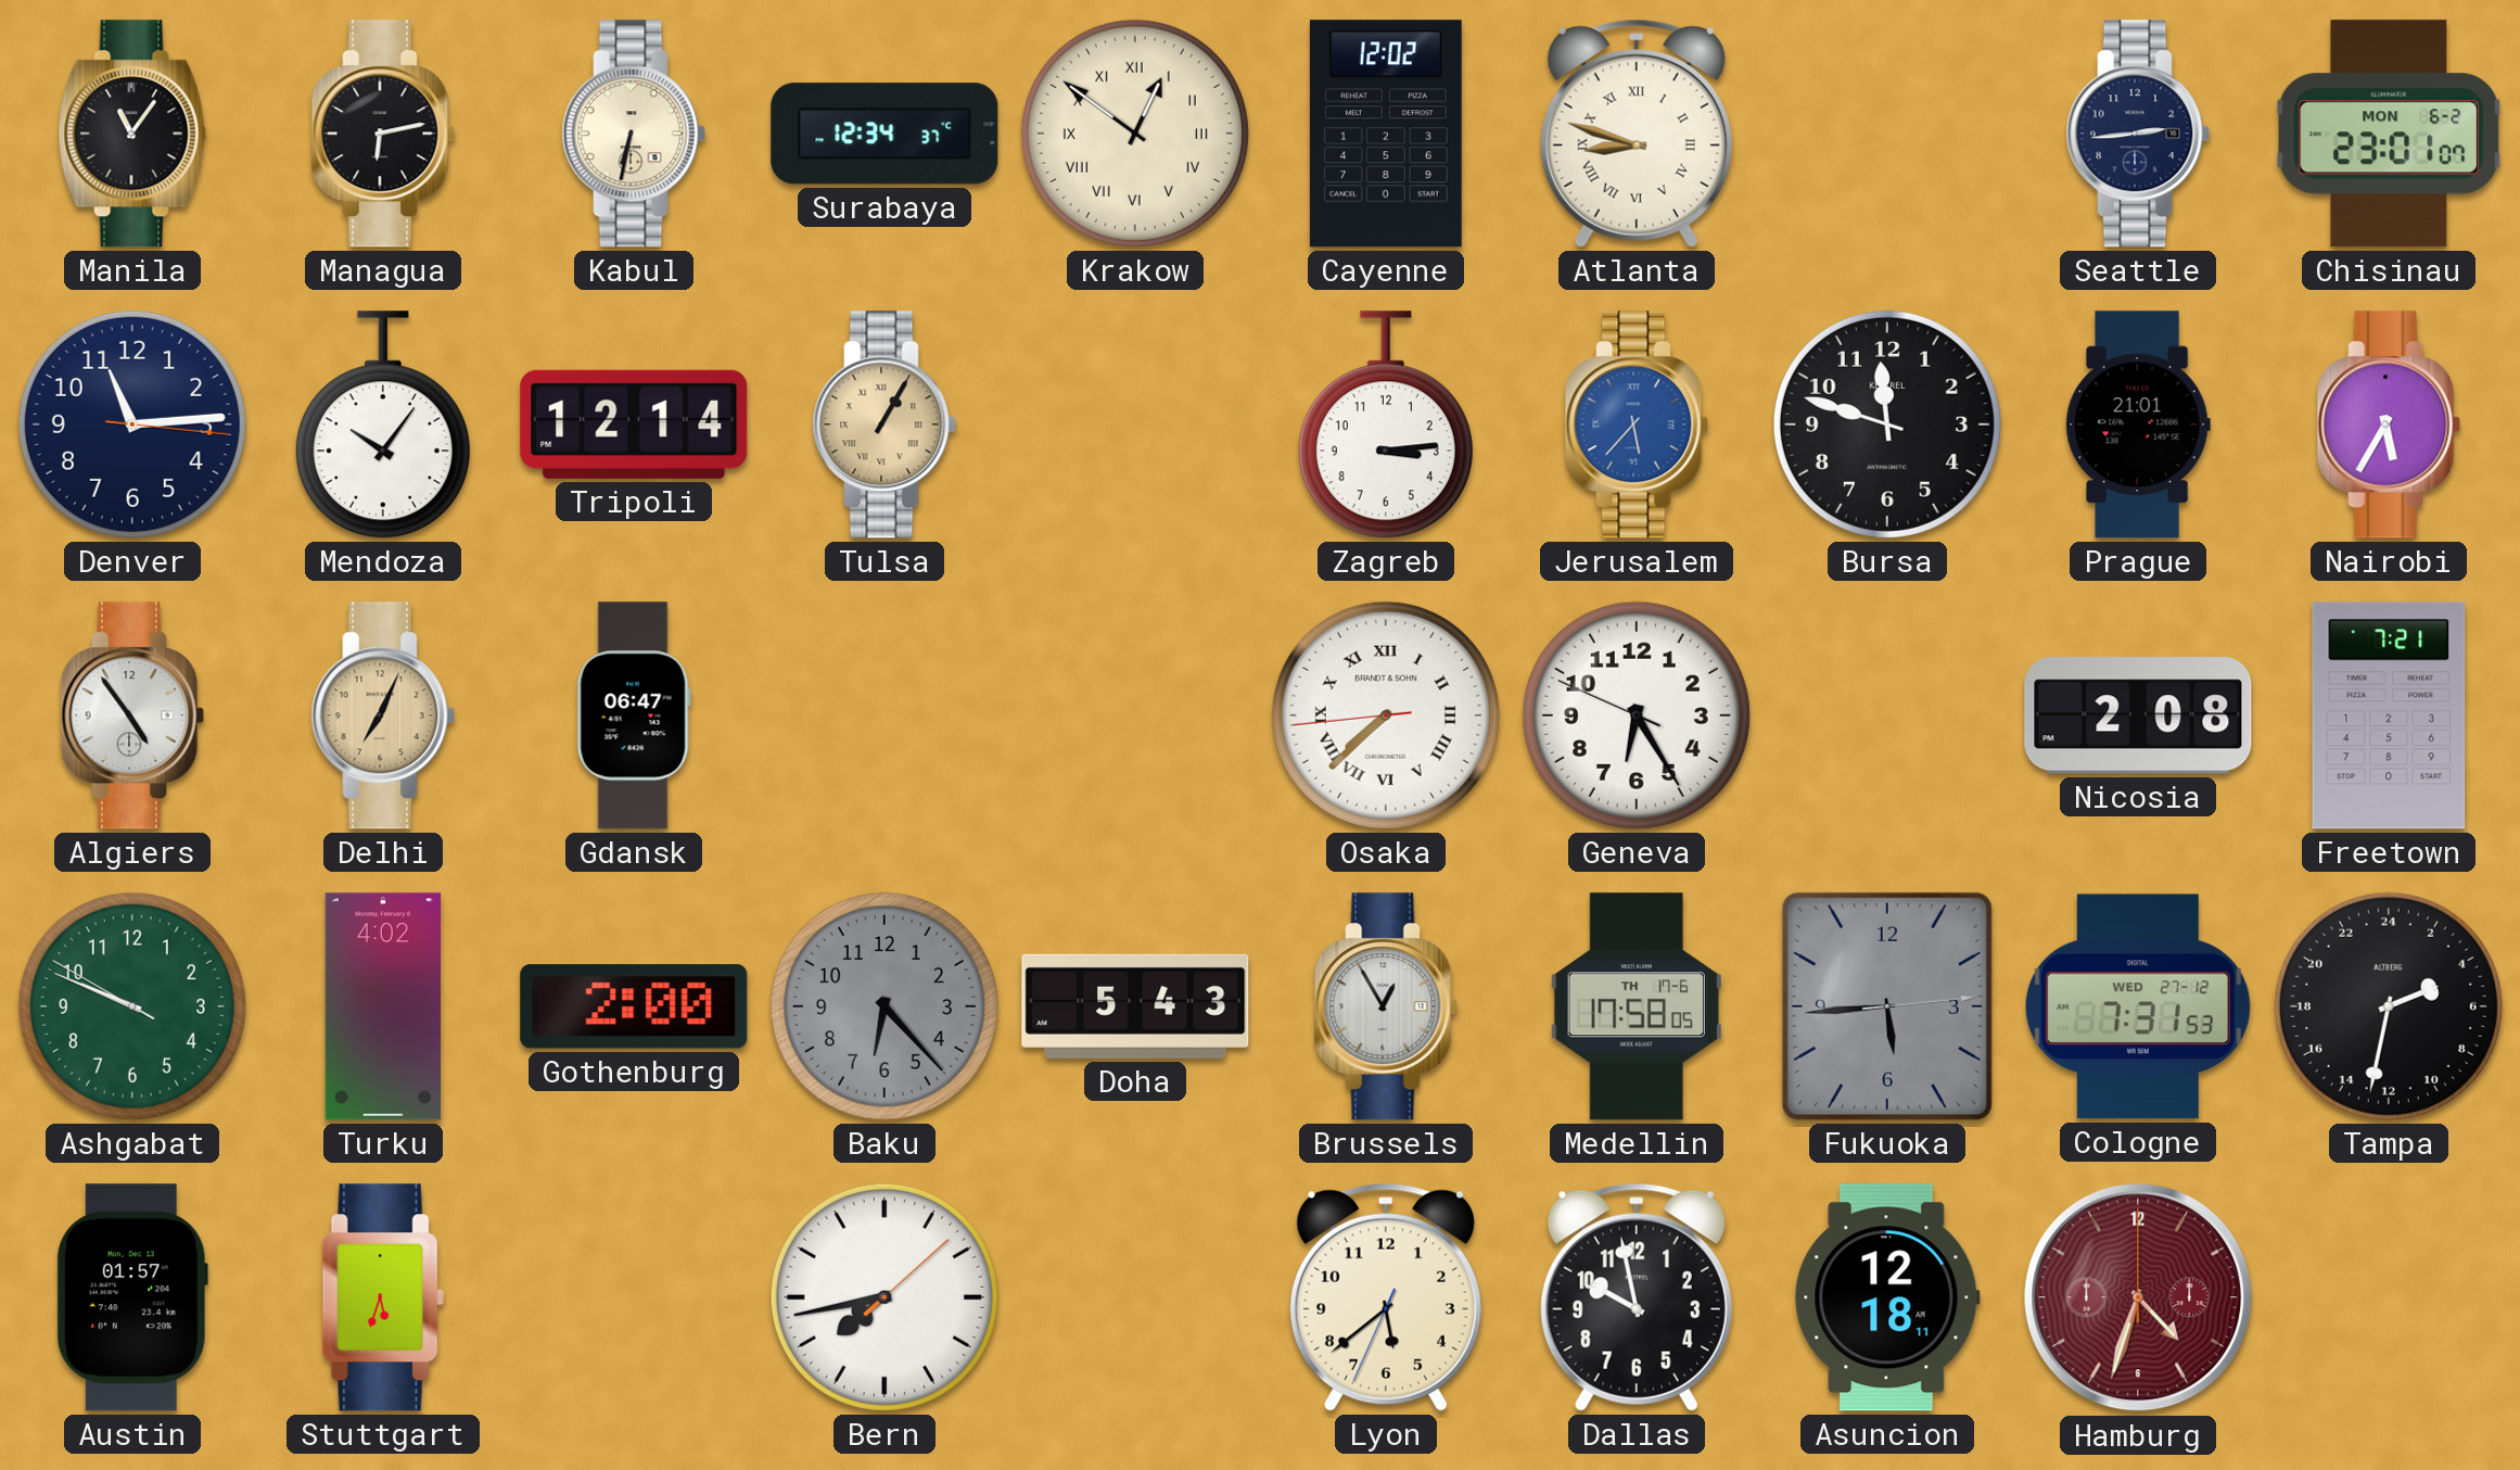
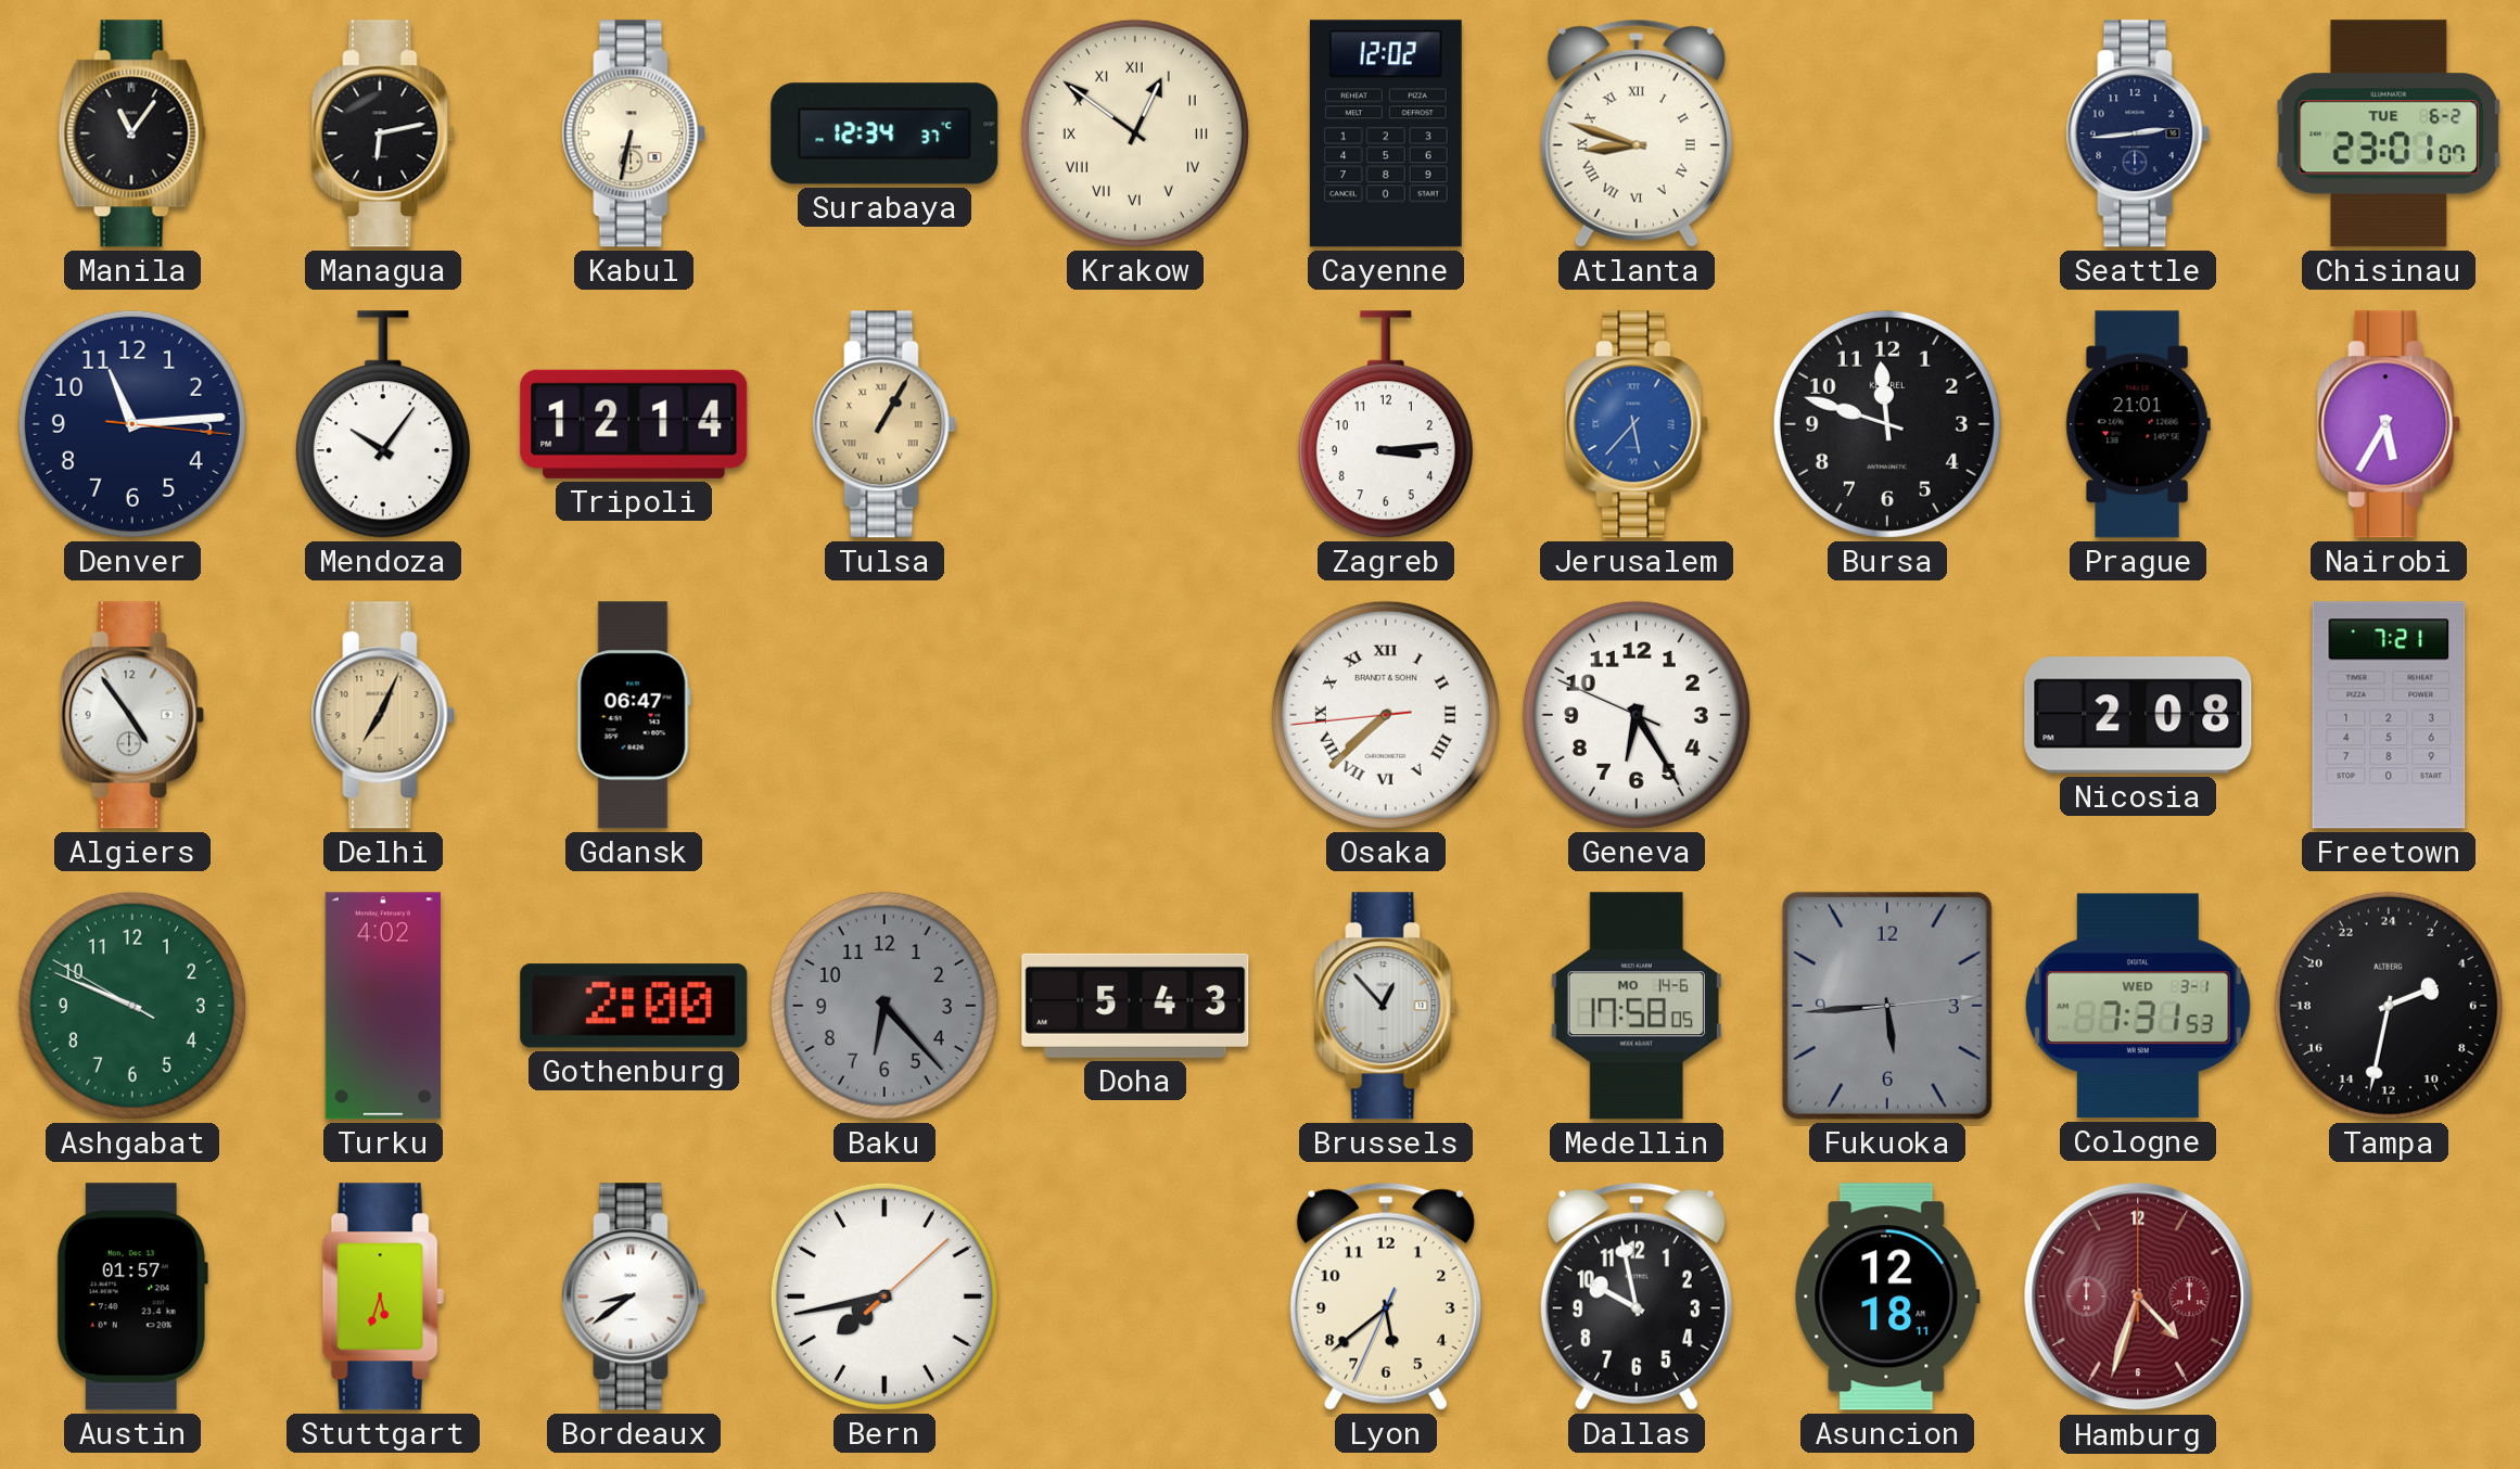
Chisinau date: MON 6-2 -> TUE 6-2 (2389, 133)
Brussels: 12:55 -> 12:53 (1386, 1006)
Medellin date: TH 17-6 -> MO 14-6 (1637, 1006)
Cologne date: WED 27-12 -> WED 3-1 (2138, 1006)
Bordeaux: none -> 8:39 (634, 1296)
